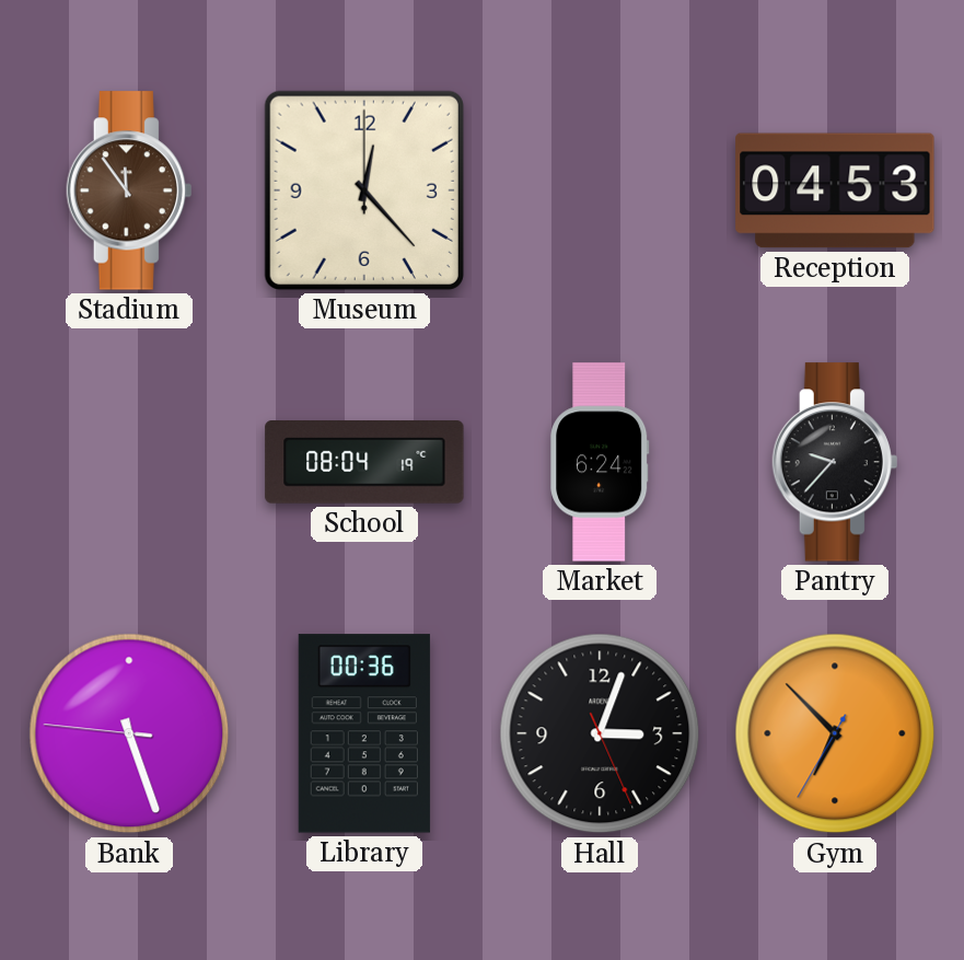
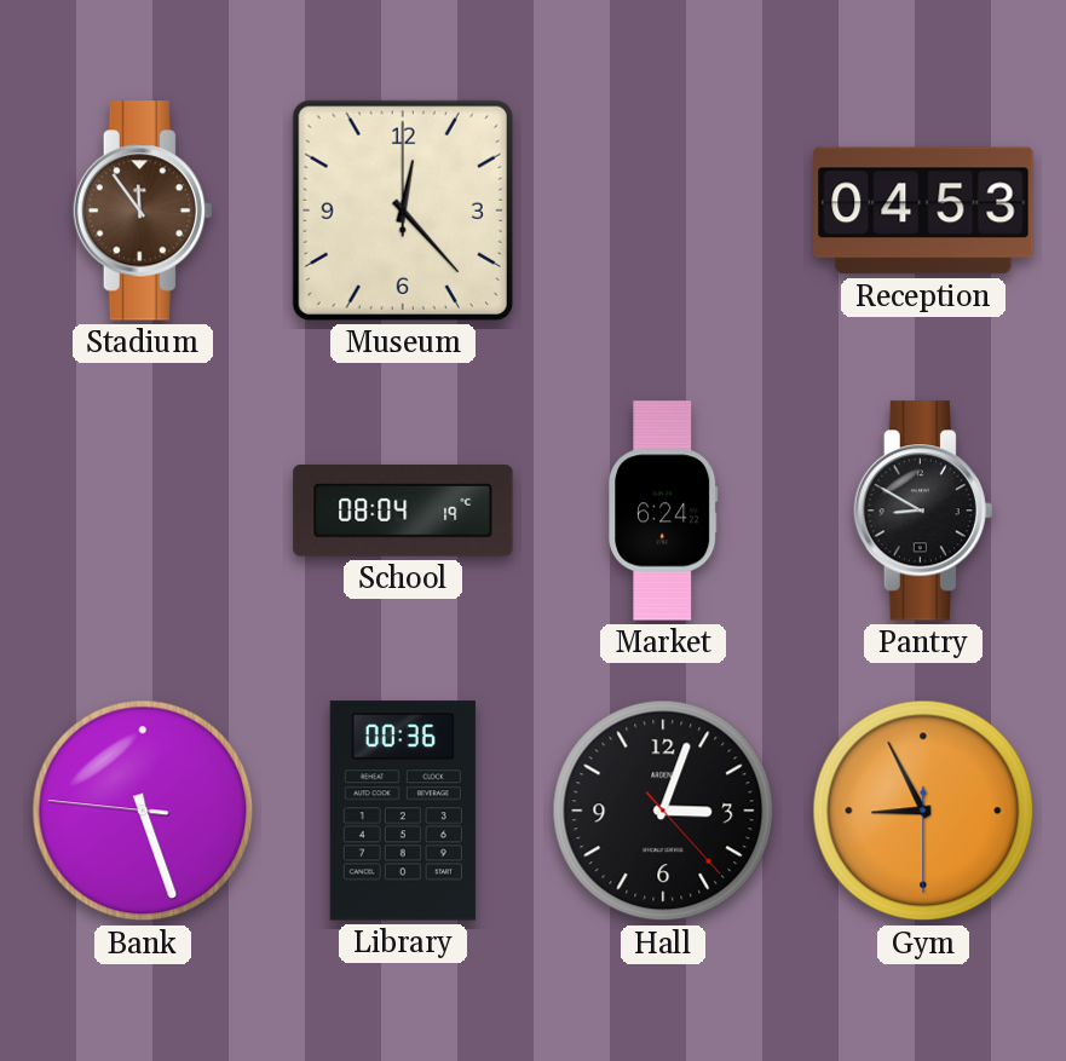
Pantry: 9:37 -> 8:50 (923, 511)
Hall: 3:03:26 -> 3:03:23 (663, 811)
Gym: 6:52 -> 8:55 (923, 811)
